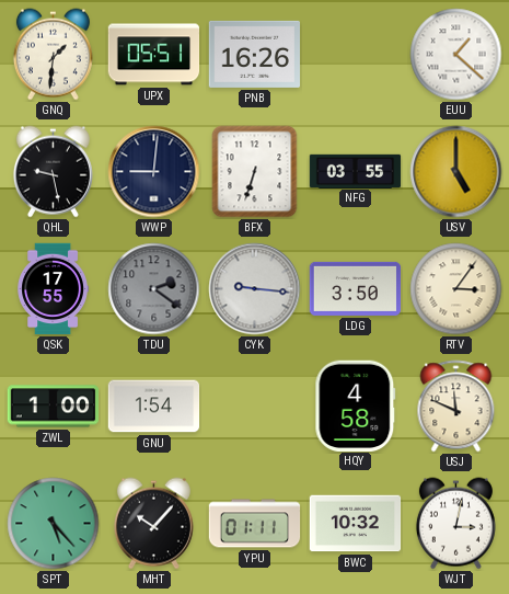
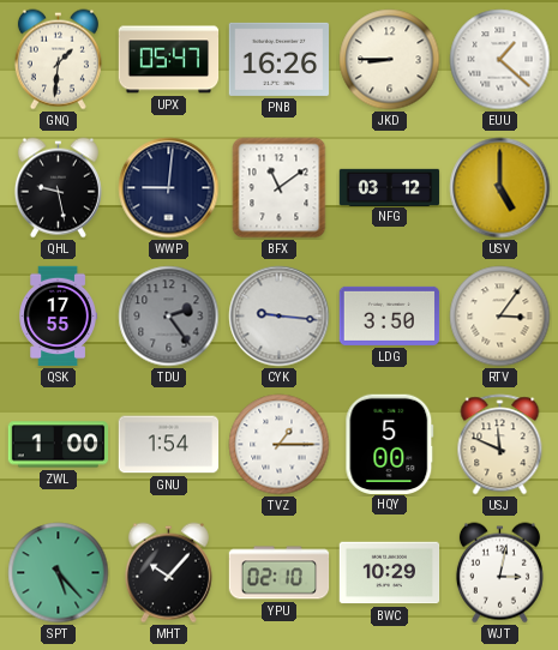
UPX: 05:51 -> 05:47 (169, 60)
JKD: none -> 8:45 (390, 60)
BFX: 6:33 -> 11:09 (280, 188)
NFG: 03:55 -> 03:12 (390, 187)
TDU: 2:21 -> 2:24 (169, 317)
TVZ: none -> 1:15 (280, 445)
HQY: 4:58 -> 5:00 (390, 444)
YPU: 01:11 -> 02:10 (280, 573)
BWC: 10:32 -> 10:29 (390, 573)
